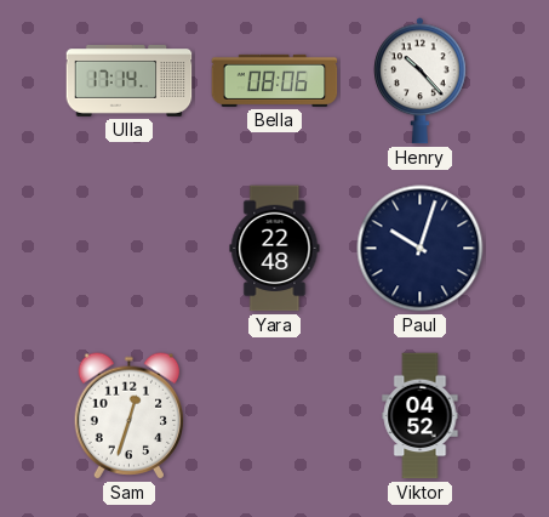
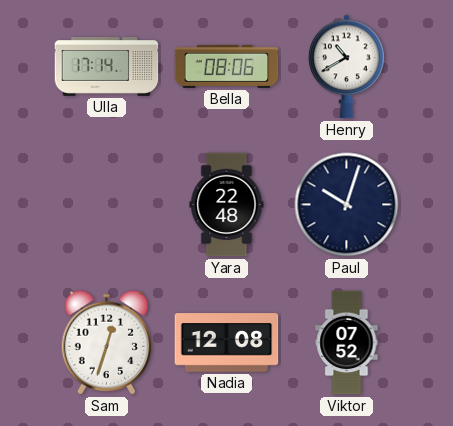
Henry: 10:23 -> 10:40 (347, 67)
Nadia: none -> 12:08 (227, 343)
Viktor: 04:52 -> 07:52 (347, 343)
